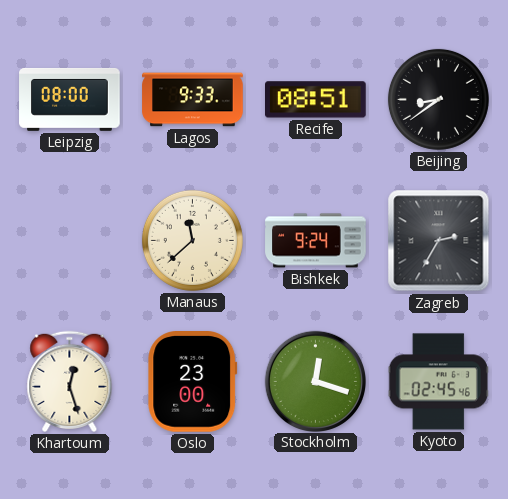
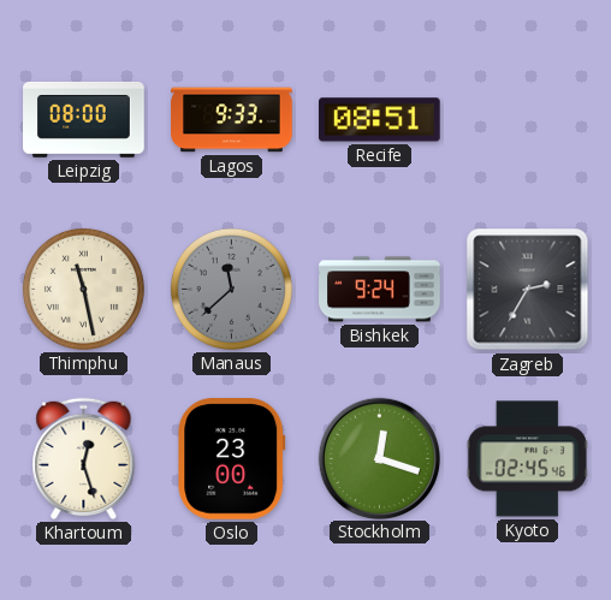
Beijing: 8:39 -> none (438, 99)
Thimphu: none -> 11:28 (83, 289)
Manaus dial: cream -> grey (231, 289)
